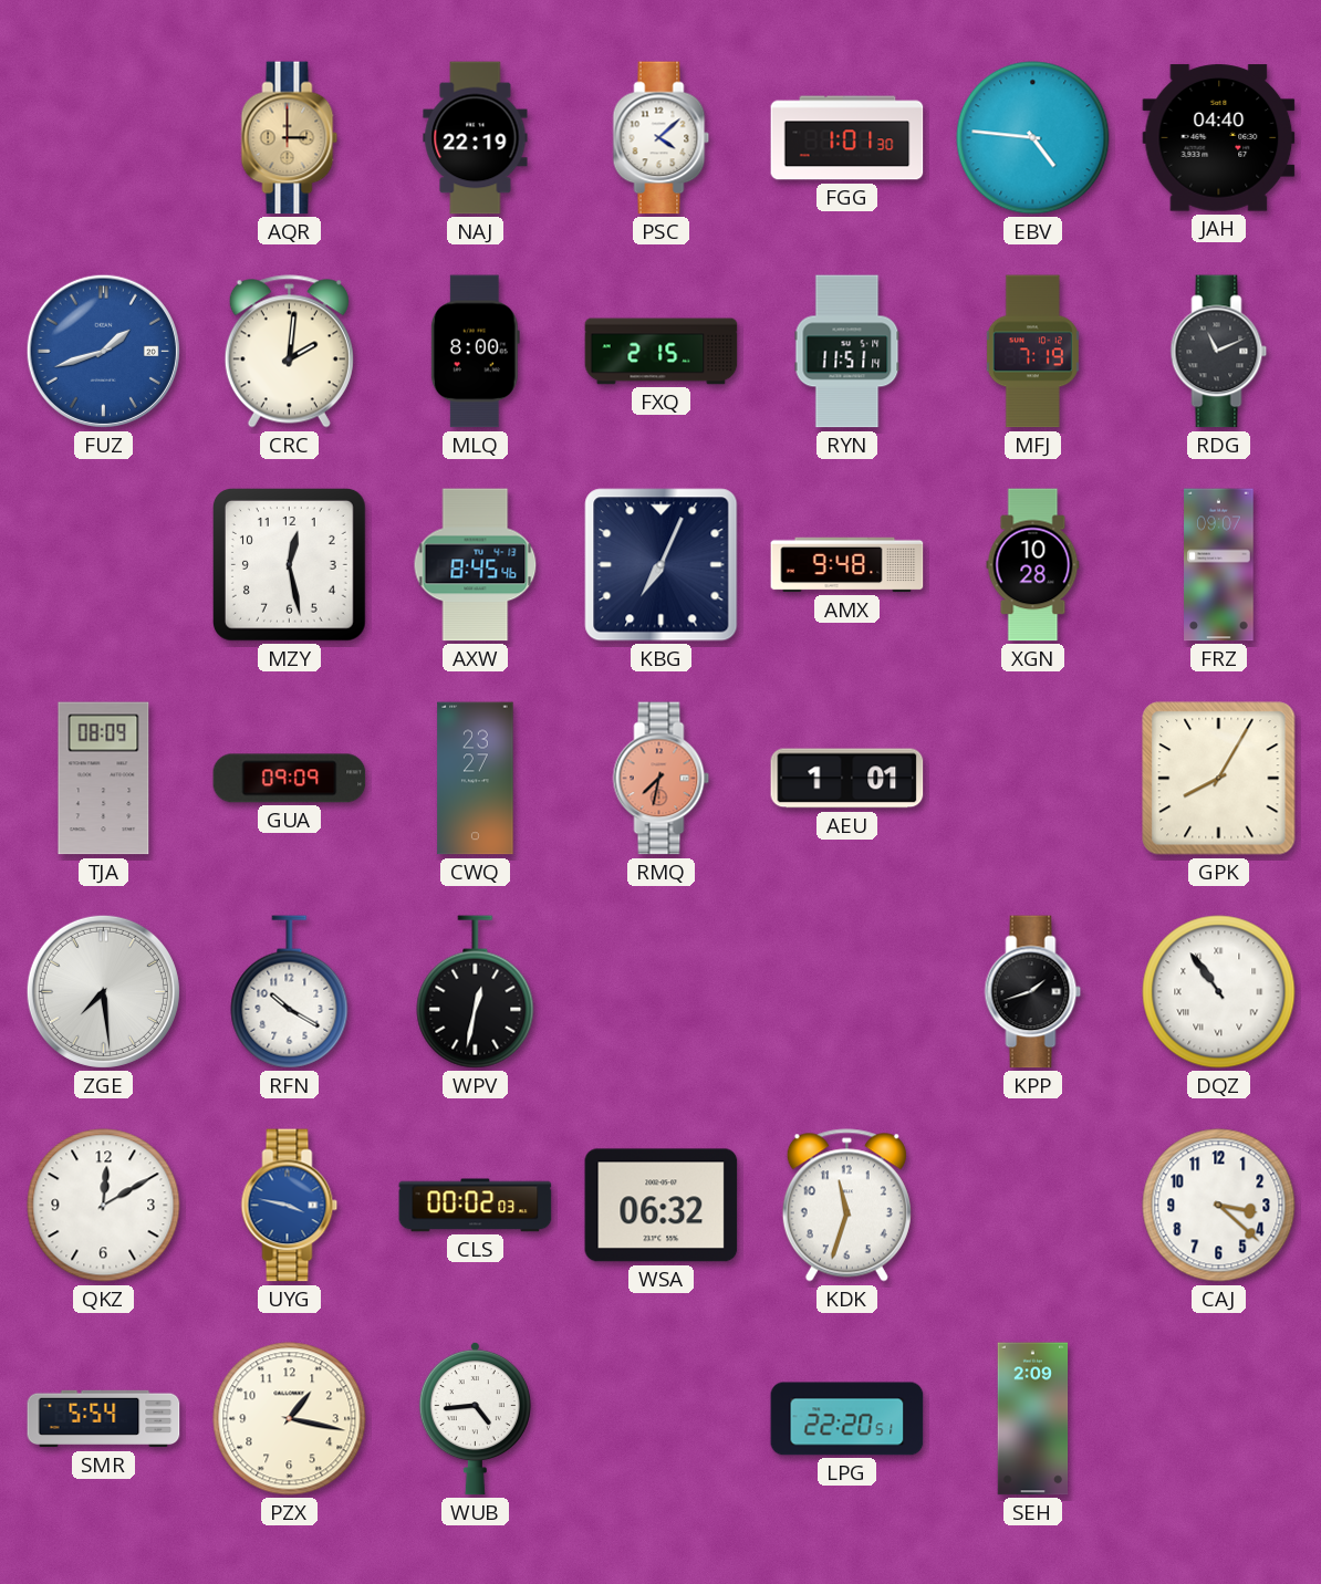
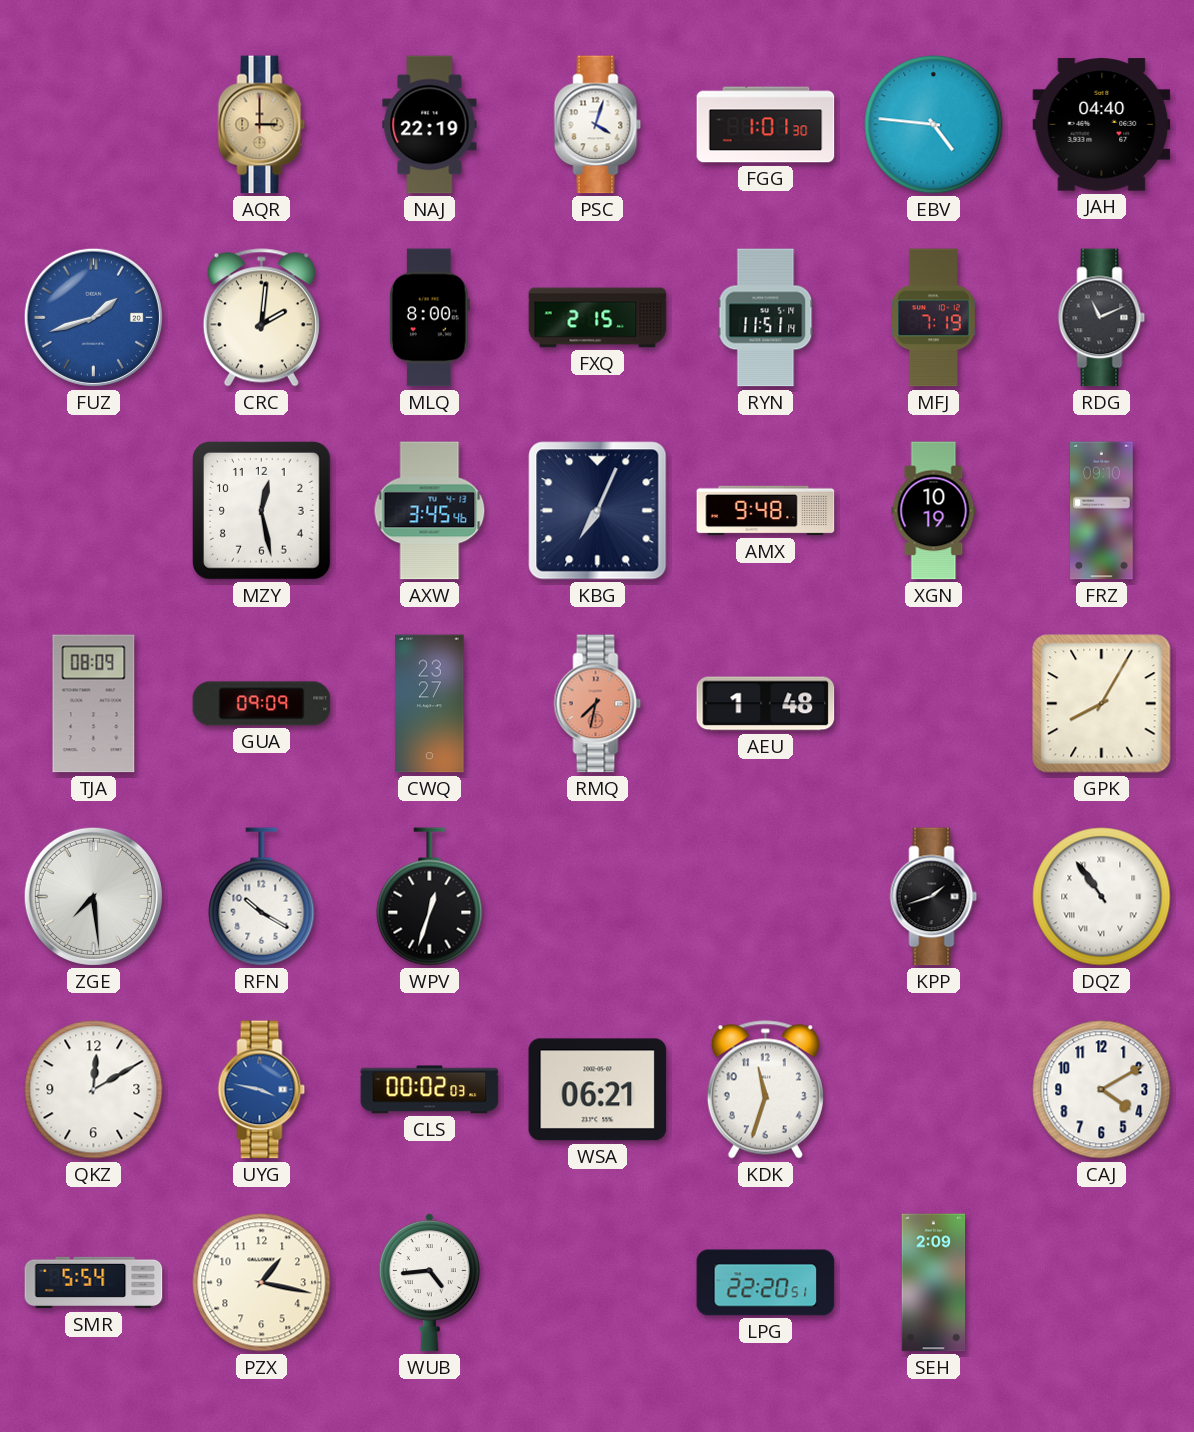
PSC: 4:08 -> 4:03 (598, 125)
AXW: 8:45 -> 3:45 (430, 511)
XGN: 10:28 -> 10:19 (934, 511)
FRZ: 09:07 -> 09:10 (1102, 511)
AEU: 1:01 -> 1:48 (766, 704)
WPV: 12:32 -> 12:33 (430, 897)
WSA: 06:32 -> 06:21 (598, 1090)
CAJ: 3:22 -> 4:10 (1102, 1090)
